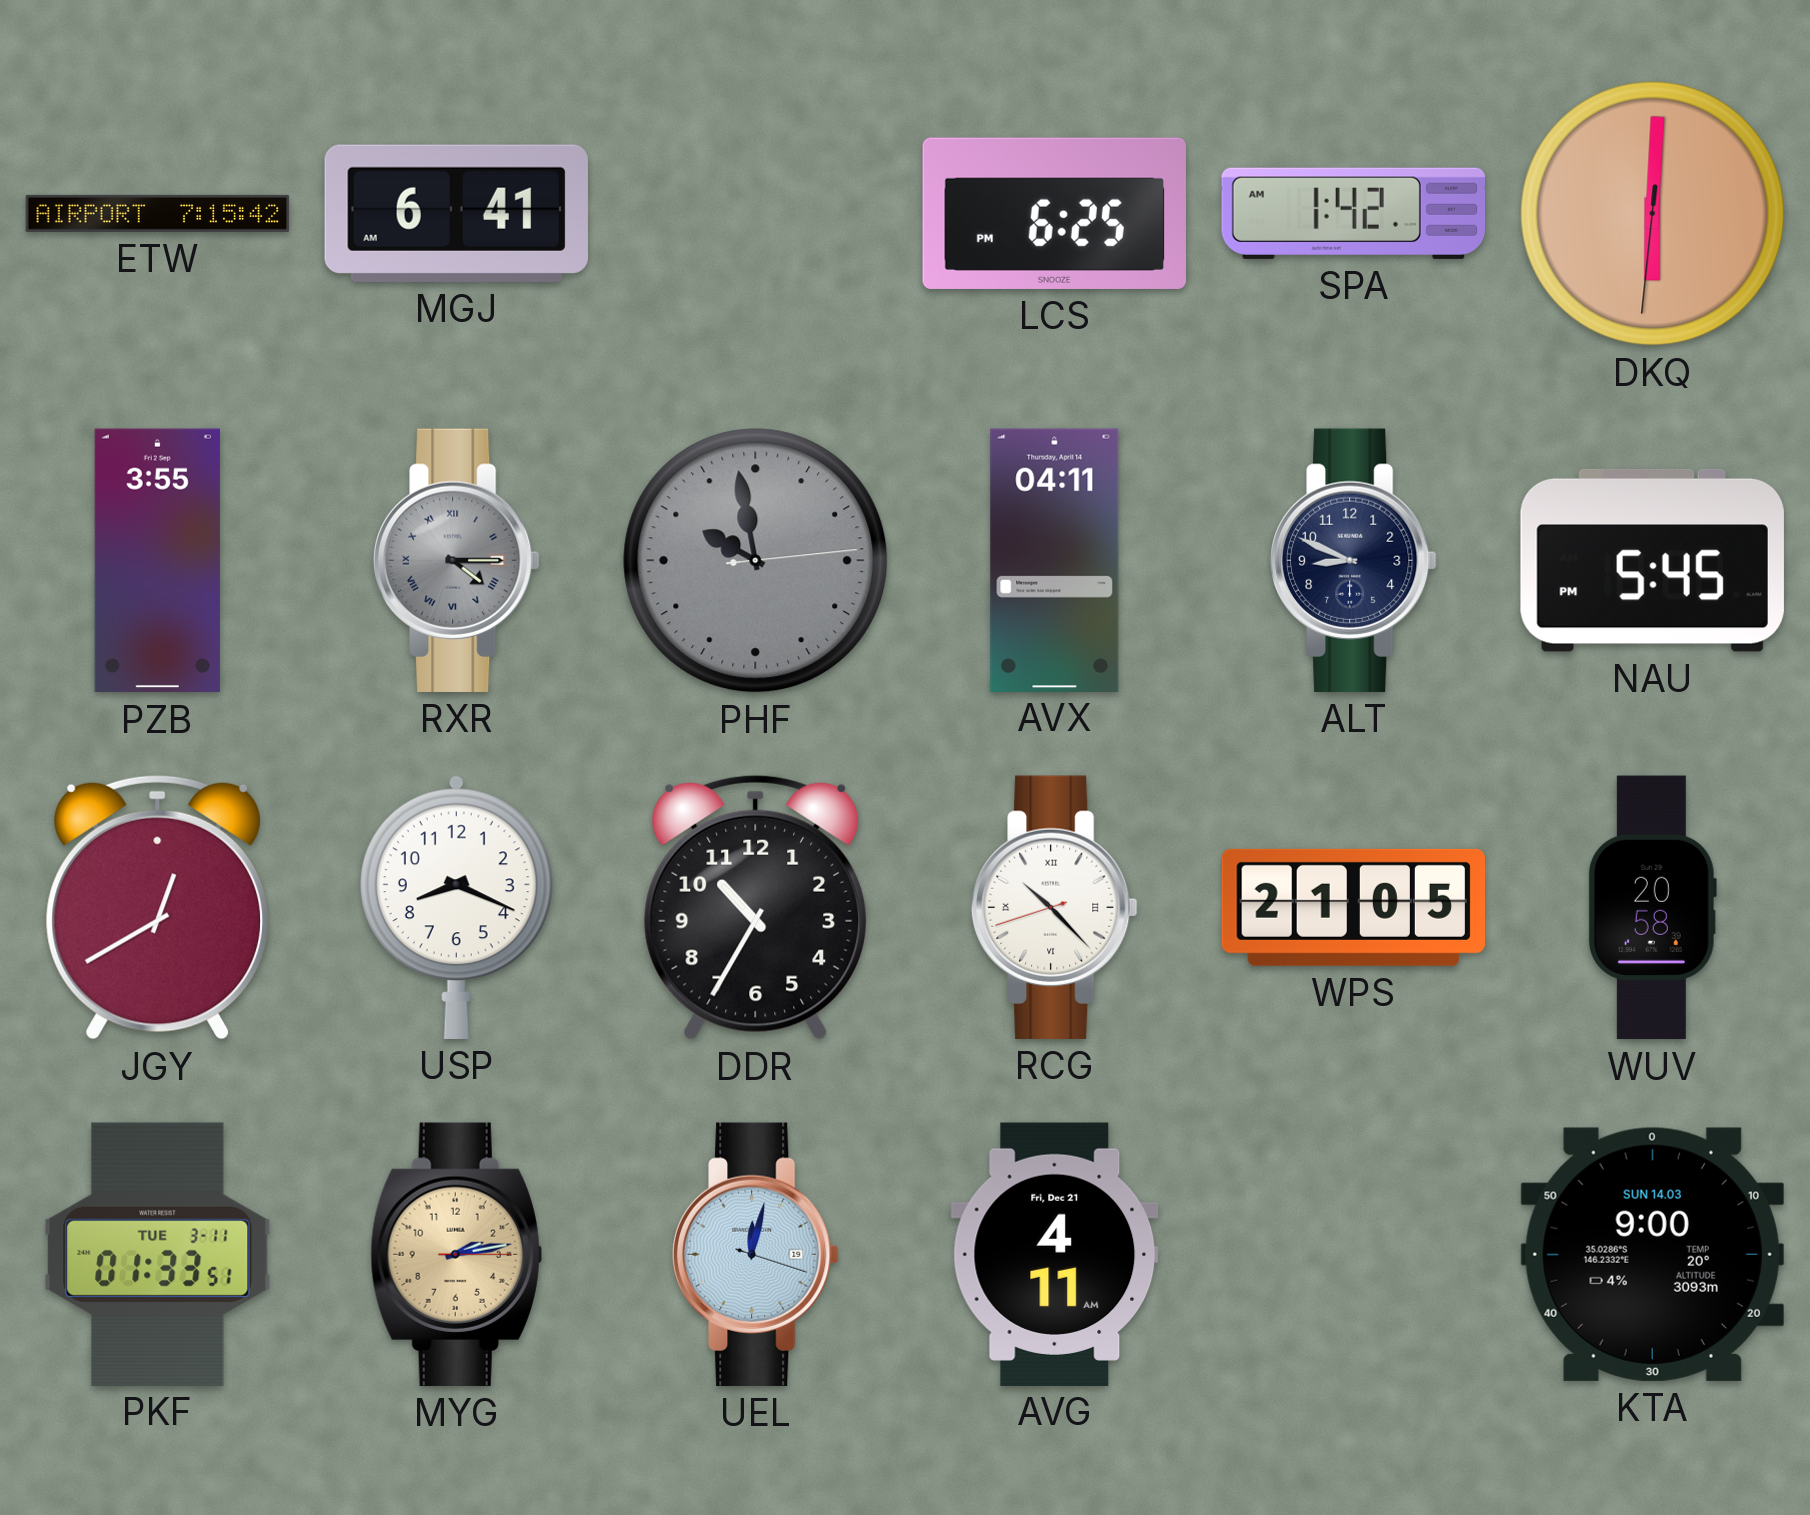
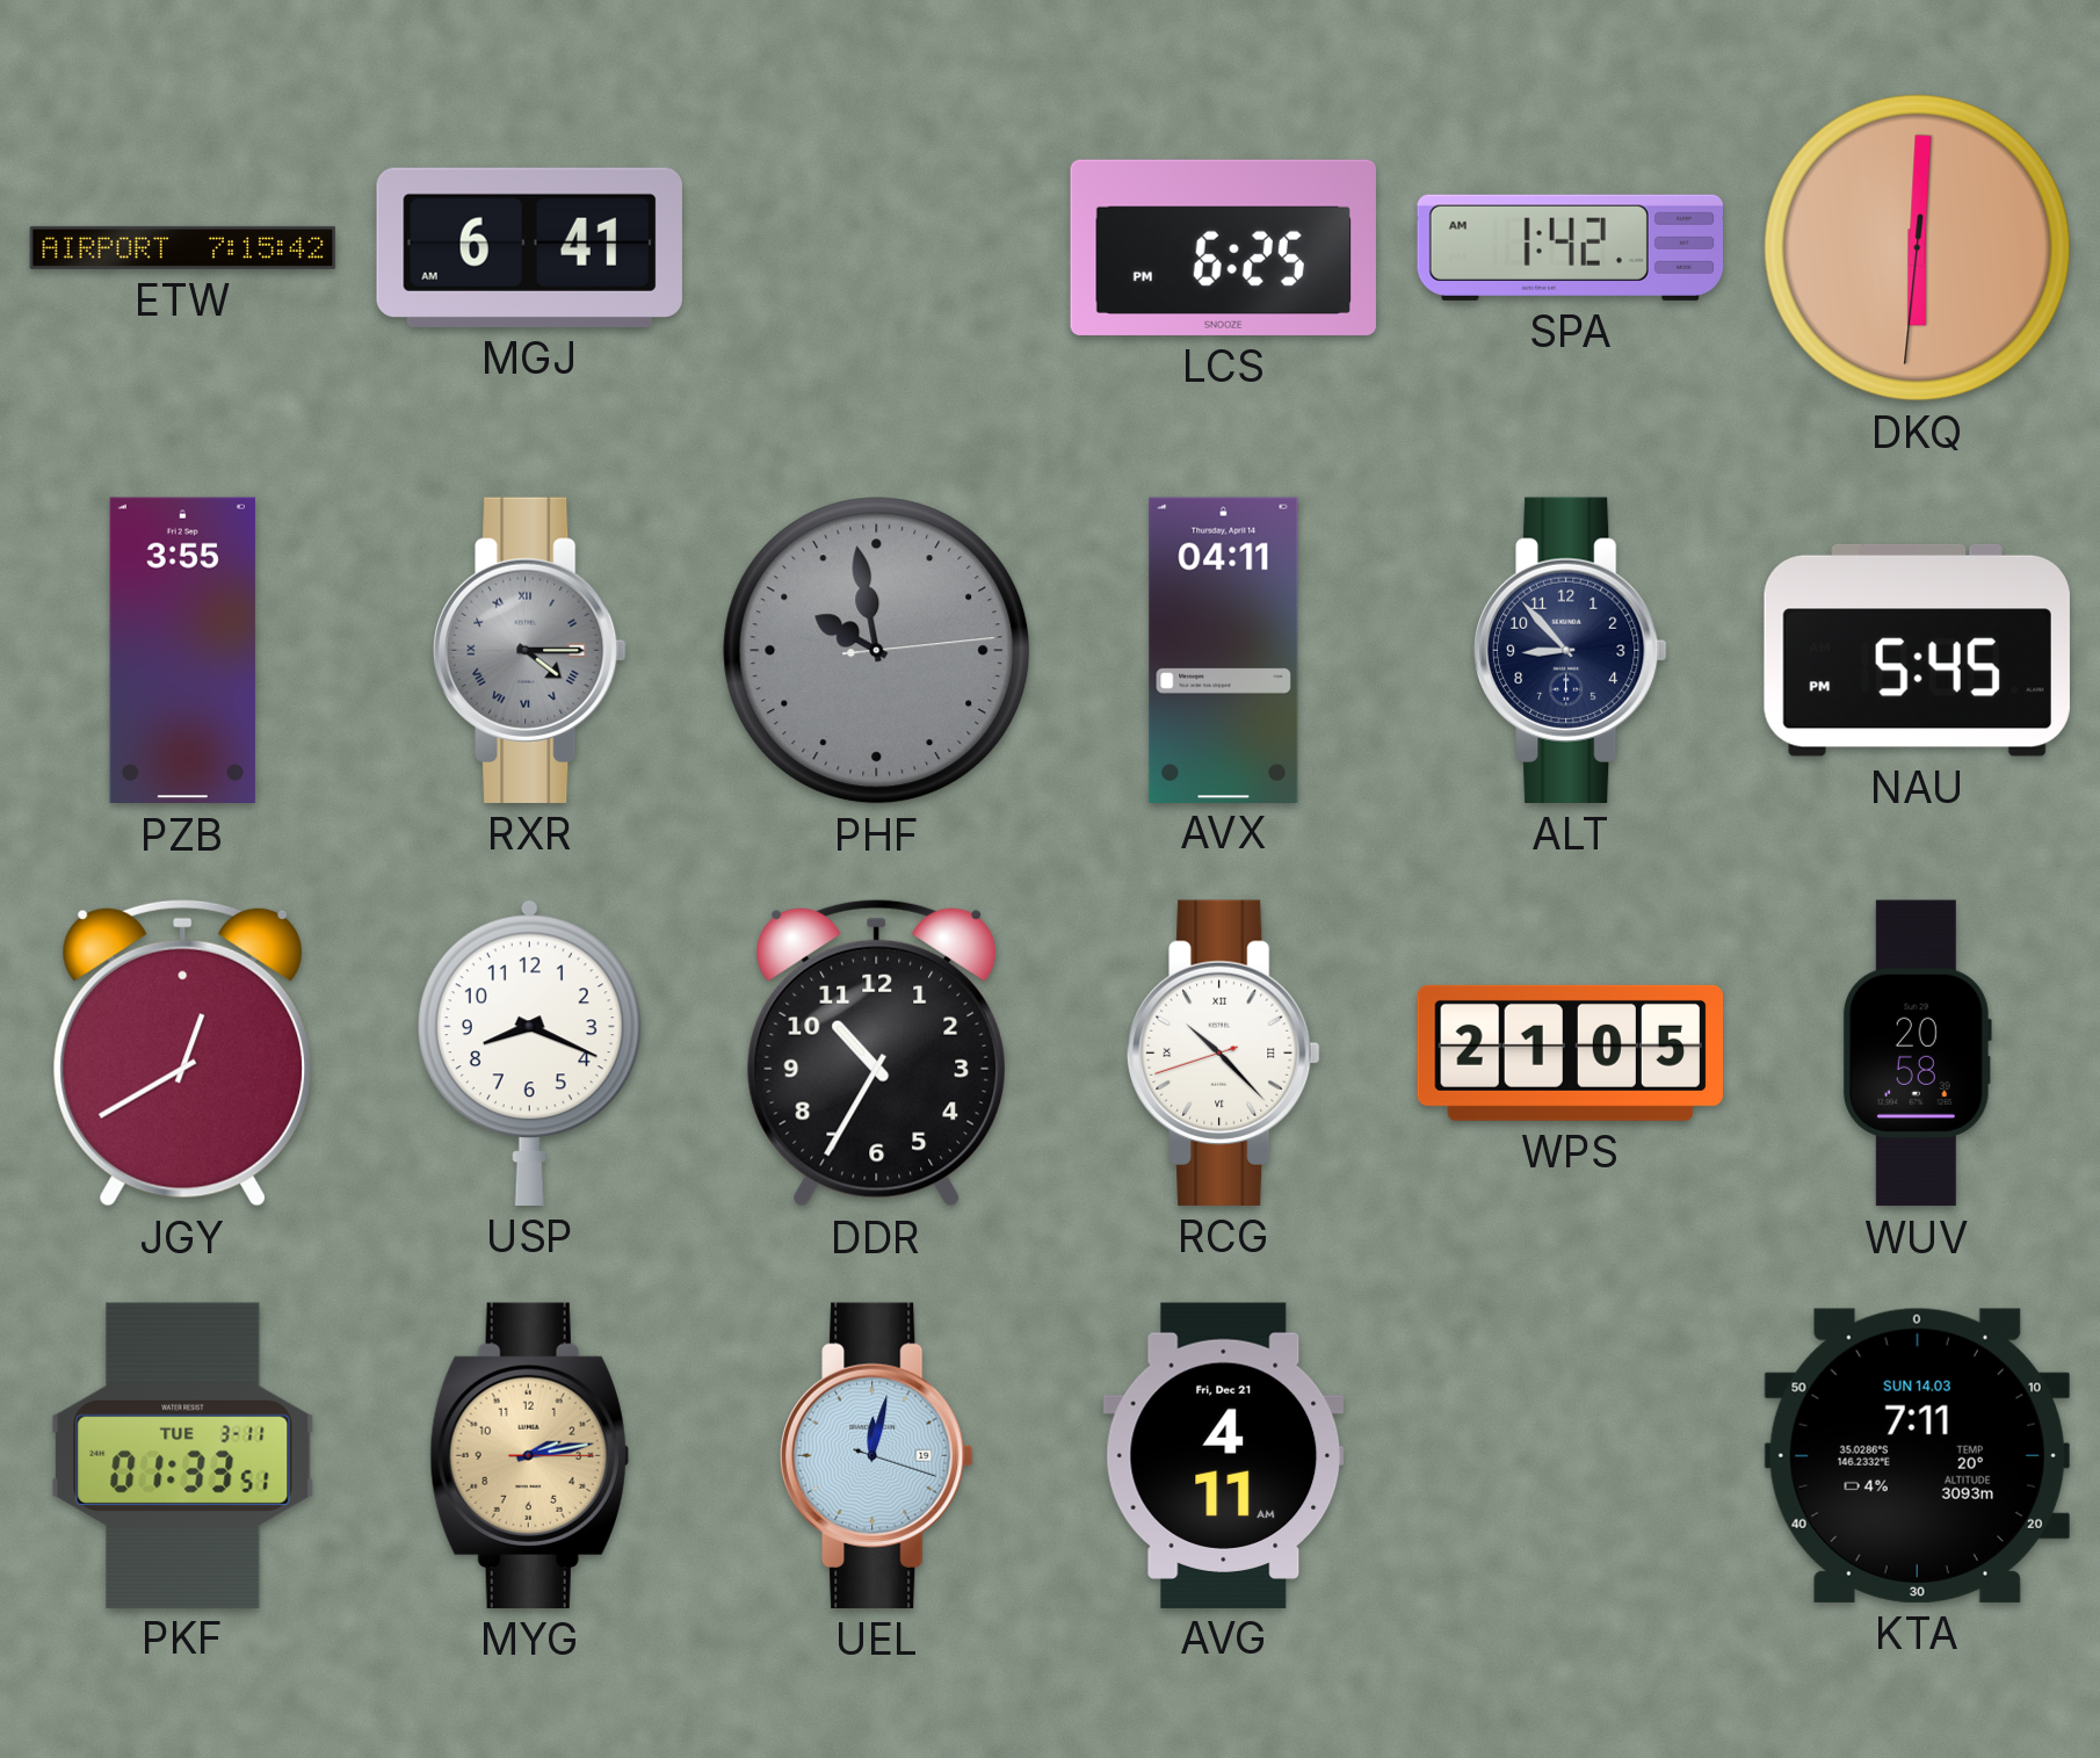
ALT: 8:49 -> 8:53 (1571, 650)
KTA: 9:00 -> 7:11 (1917, 1455)
